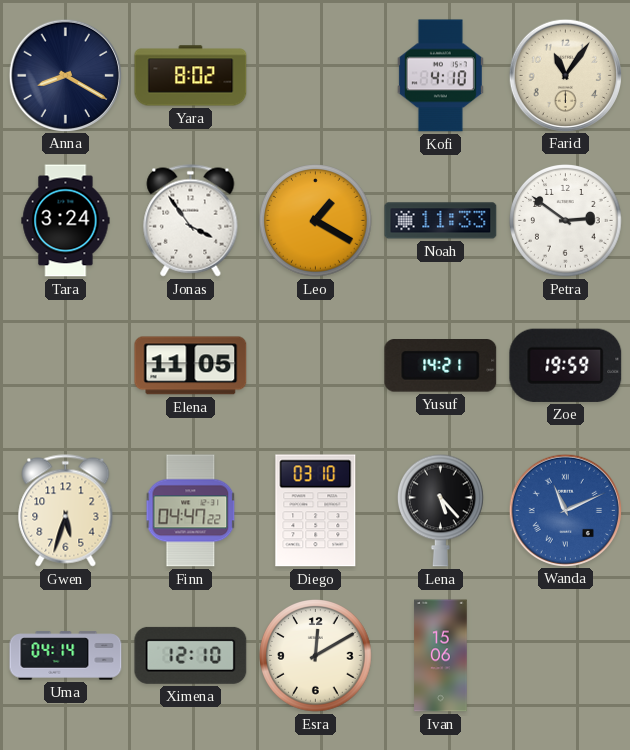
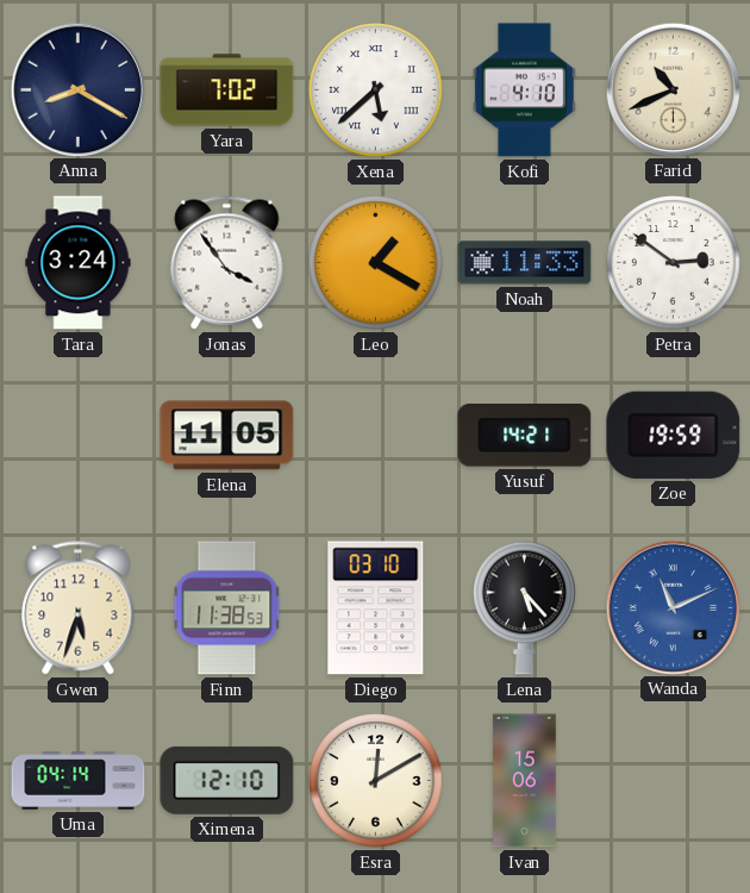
Yara: 8:02 -> 7:02 (227, 90)
Xena: none -> 5:38 (376, 90)
Farid: 11:06 -> 10:41 (673, 89)
Finn: 04:47 -> 11:38 (227, 608)
